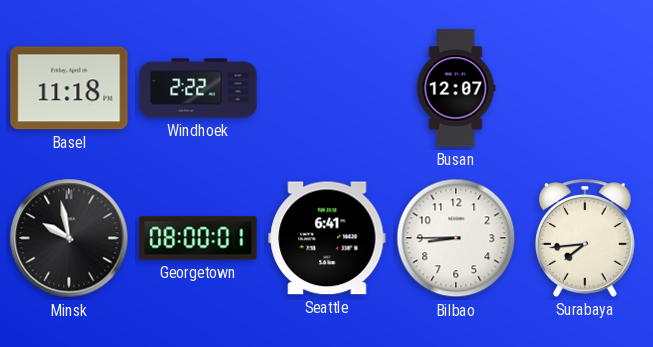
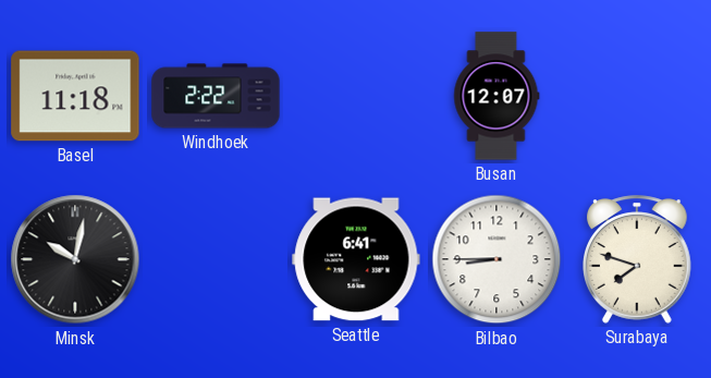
Minsk: 9:58 -> 10:02 (75, 259)
Georgetown: 08:00 -> none (198, 238)
Surabaya: 7:44 -> 7:48 (638, 259)
